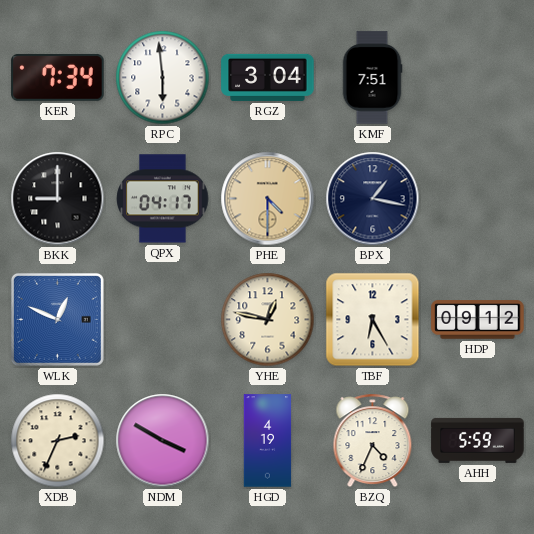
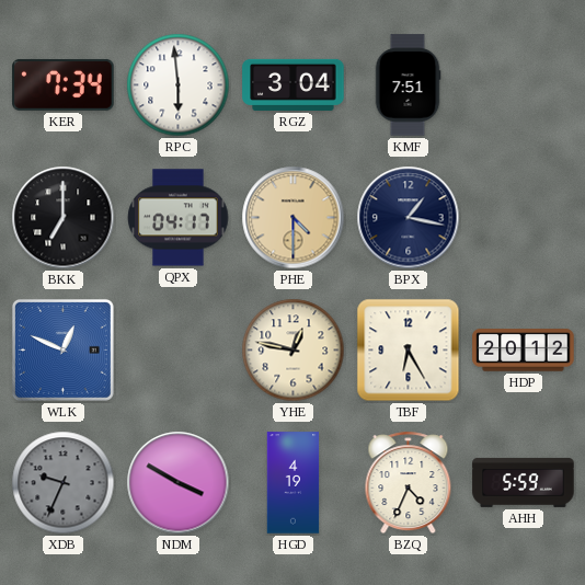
BKK: 9:00 -> 7:00 (64, 218)
HDP: 09:12 -> 20:12 (524, 351)
XDB: 2:34 -> 9:34 (64, 483)
XDB dial: cream -> grey (64, 483)
